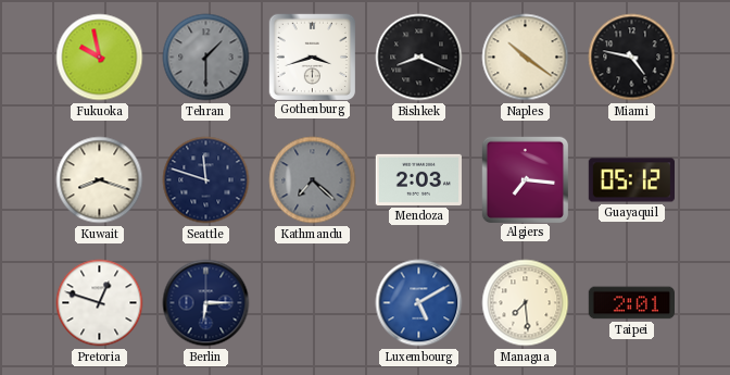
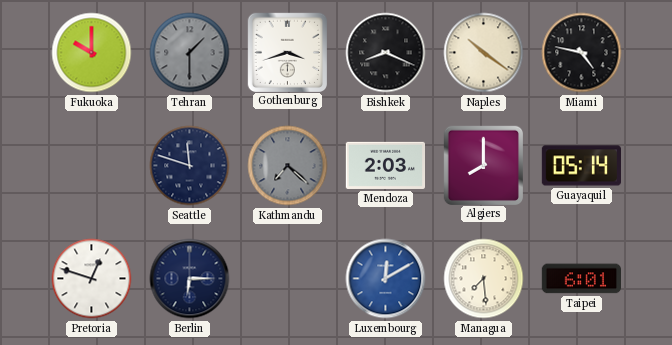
Fukuoka: 9:58 -> 10:00 (92, 53)
Kuwait: 8:18 -> none (100, 180)
Algiers: 7:16 -> 8:00 (483, 165)
Guayaquil: 05:12 -> 05:14 (581, 166)
Luxembourg: 5:10 -> 12:10 (386, 279)
Taipei: 2:01 -> 6:01 (581, 279)
